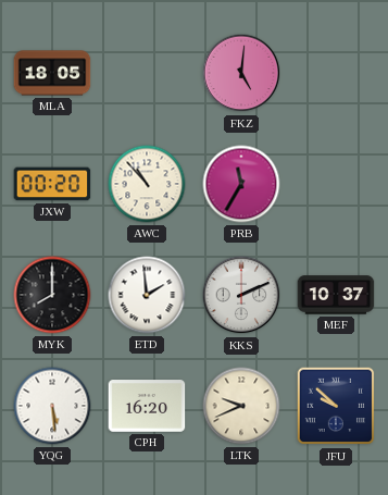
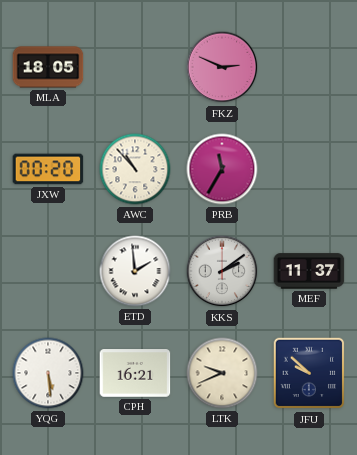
FKZ: 5:01 -> 2:49 (222, 67)
MYK: 8:00 -> none (52, 295)
KKS: 2:11 -> 2:09 (222, 271)
MEF: 10:37 -> 11:37 (309, 271)
CPH: 16:20 -> 16:21 (135, 373)
